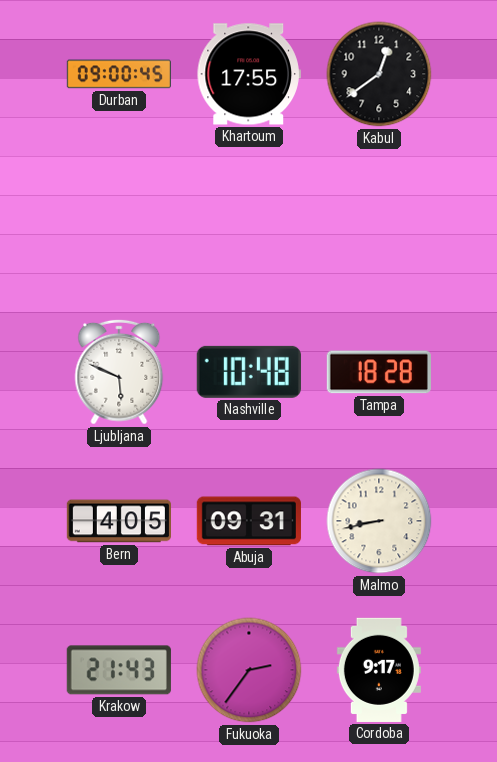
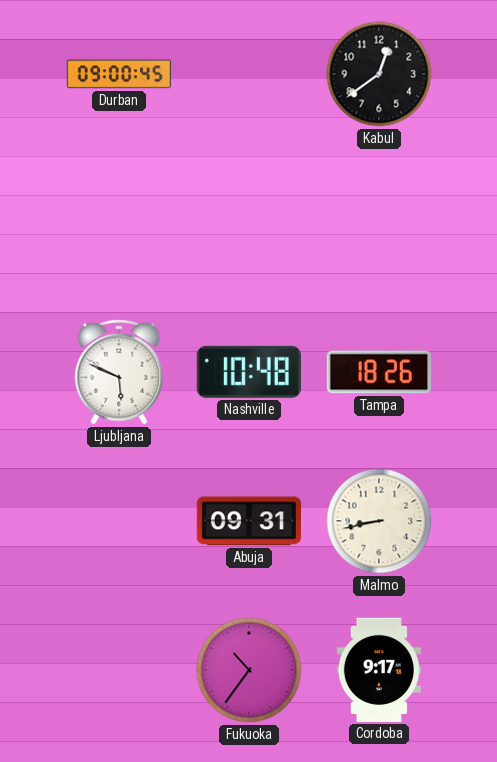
Khartoum: 17:55 -> none (249, 74)
Tampa: 18:28 -> 18:26 (379, 372)
Bern: 4:05 -> none (118, 521)
Krakow: 21:43 -> none (119, 670)
Fukuoka: 2:36 -> 10:36 (249, 670)
